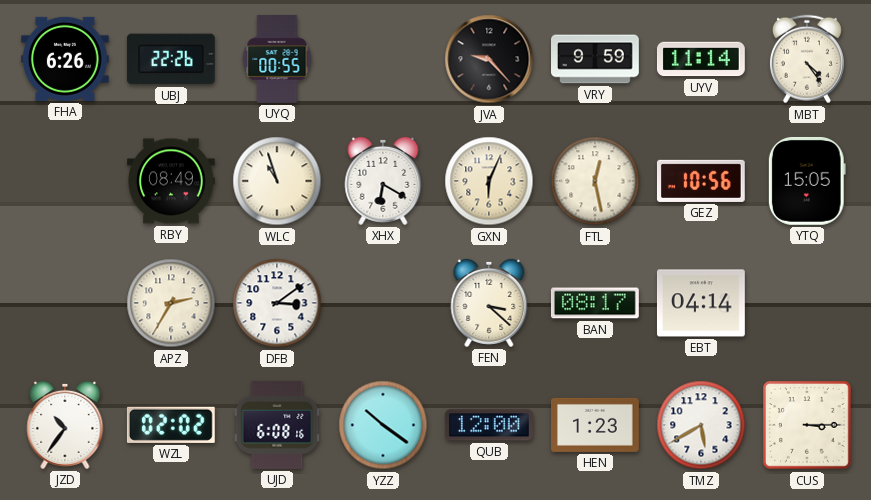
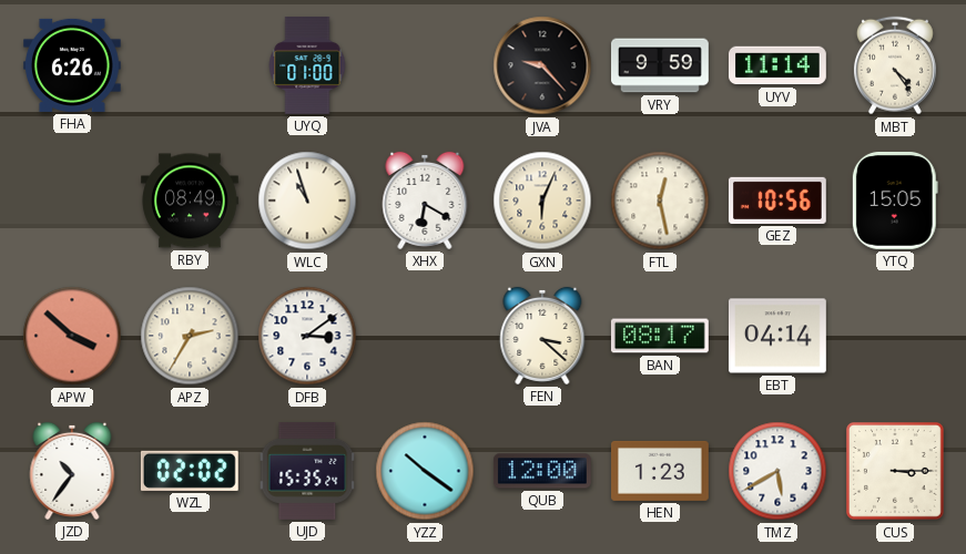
UBJ: 22:26 -> none (171, 59)
UYQ: 00:55 -> 01:00 (307, 66)
APW: none -> 3:52 (72, 336)
UJD: 6:08 -> 15:35 (307, 471)
